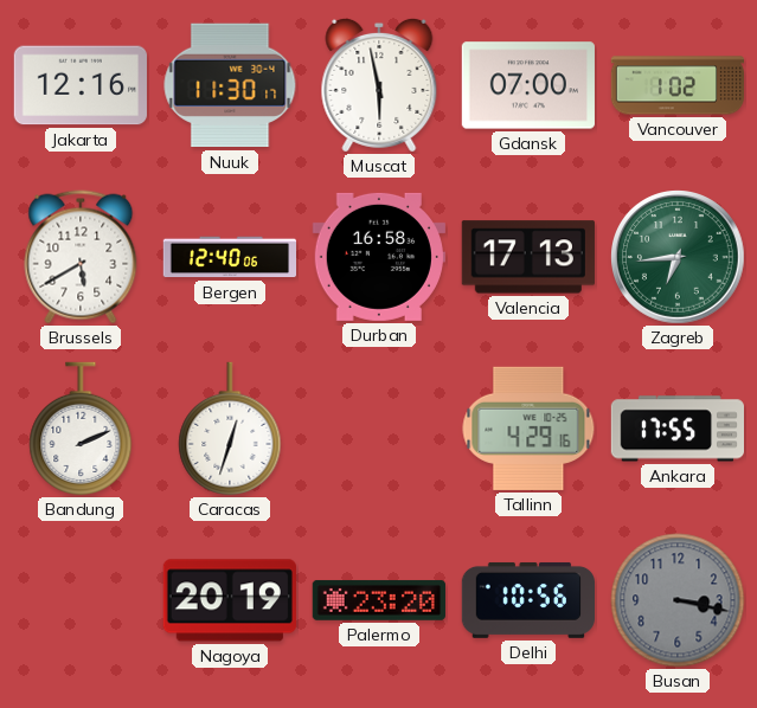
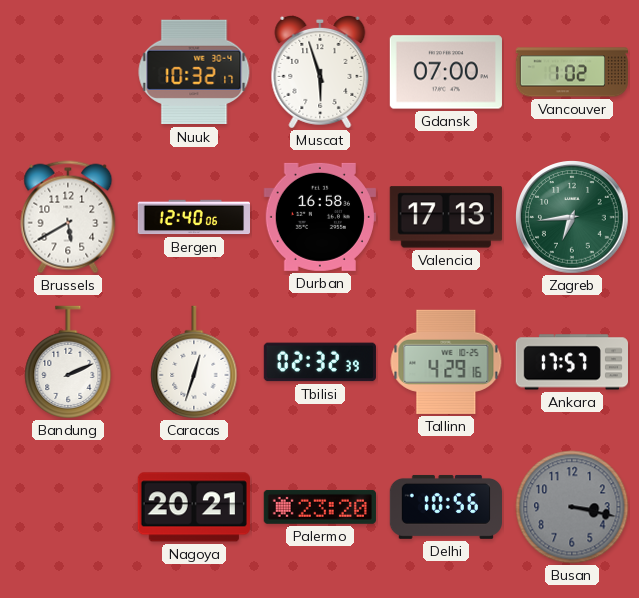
Jakarta: 12:16 -> none (79, 85)
Nuuk: 11:30 -> 10:32 (194, 72)
Muscat: 5:58 -> 5:57 (320, 72)
Tbilisi: none -> 02:32 (320, 362)
Ankara: 17:55 -> 17:57 (571, 362)
Nagoya: 20:19 -> 20:21 (194, 507)
